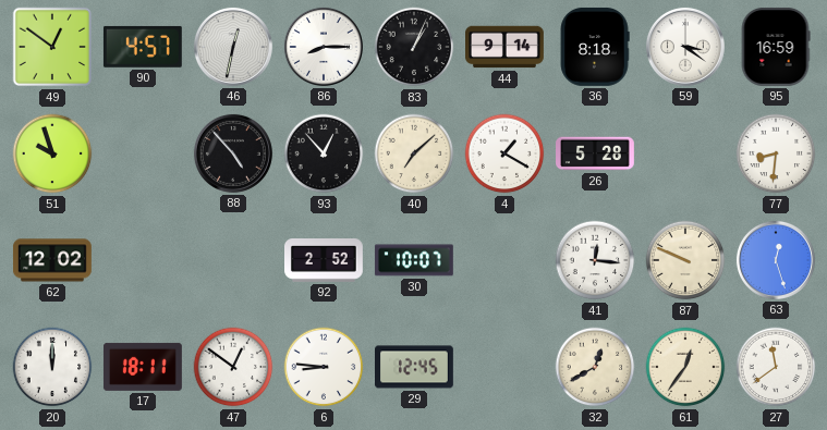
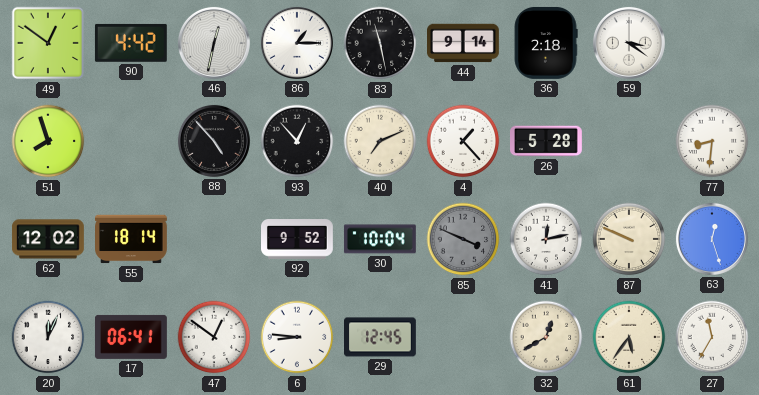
90: 4:57 -> 4:42 (131, 43)
86: 8:15 -> 1:15 (297, 43)
83: 1:04 -> 11:28 (380, 43)
36: 8:18 -> 2:18 (546, 43)
95: 16:59 -> none (776, 47)
51: 9:57 -> 7:57 (48, 141)
40: 7:08 -> 7:11 (380, 141)
4: 1:20 -> 1:23 (463, 141)
55: none -> 18:14 (132, 239)
92: 2:52 -> 9:52 (298, 240)
30: 10:07 -> 10:04 (380, 239)
85: none -> 3:49 (463, 239)
41: 12:16 -> 12:13 (546, 239)
20: 12:00 -> 12:04 (48, 337)
17: 18:11 -> 06:41 (131, 337)
61: 12:36 -> 5:36 (629, 337)
27: 11:39 -> 11:35 (712, 337)
